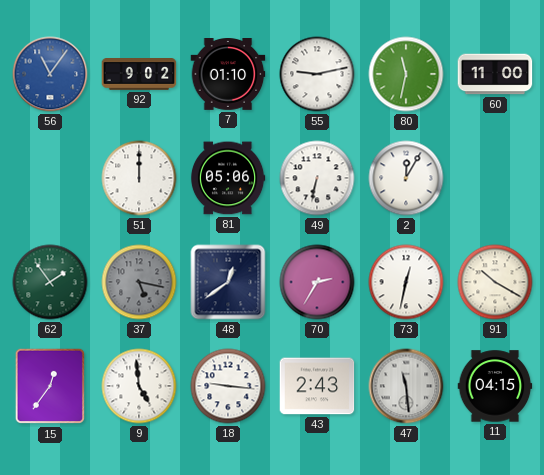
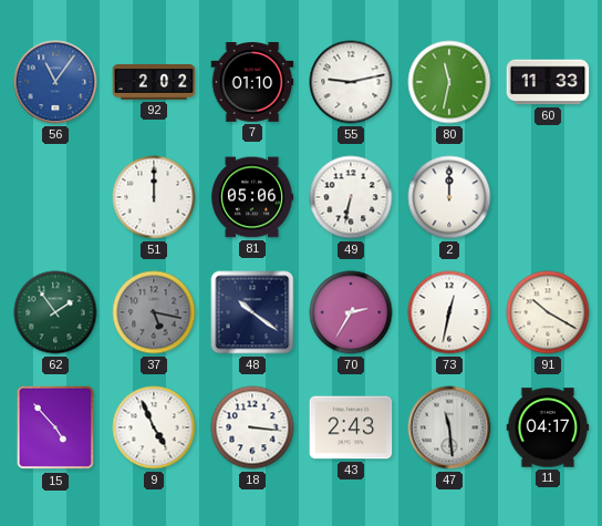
92: 9:02 -> 2:02 (154, 83)
60: 11:00 -> 11:33 (548, 82)
2: 12:05 -> 12:00 (449, 197)
48: 12:39 -> 10:21 (252, 312)
15: 12:36 -> 4:53 (54, 427)
9: 4:59 -> 4:56 (154, 427)
18: 9:16 -> 3:16 (252, 427)
11: 04:15 -> 04:17 (548, 427)
